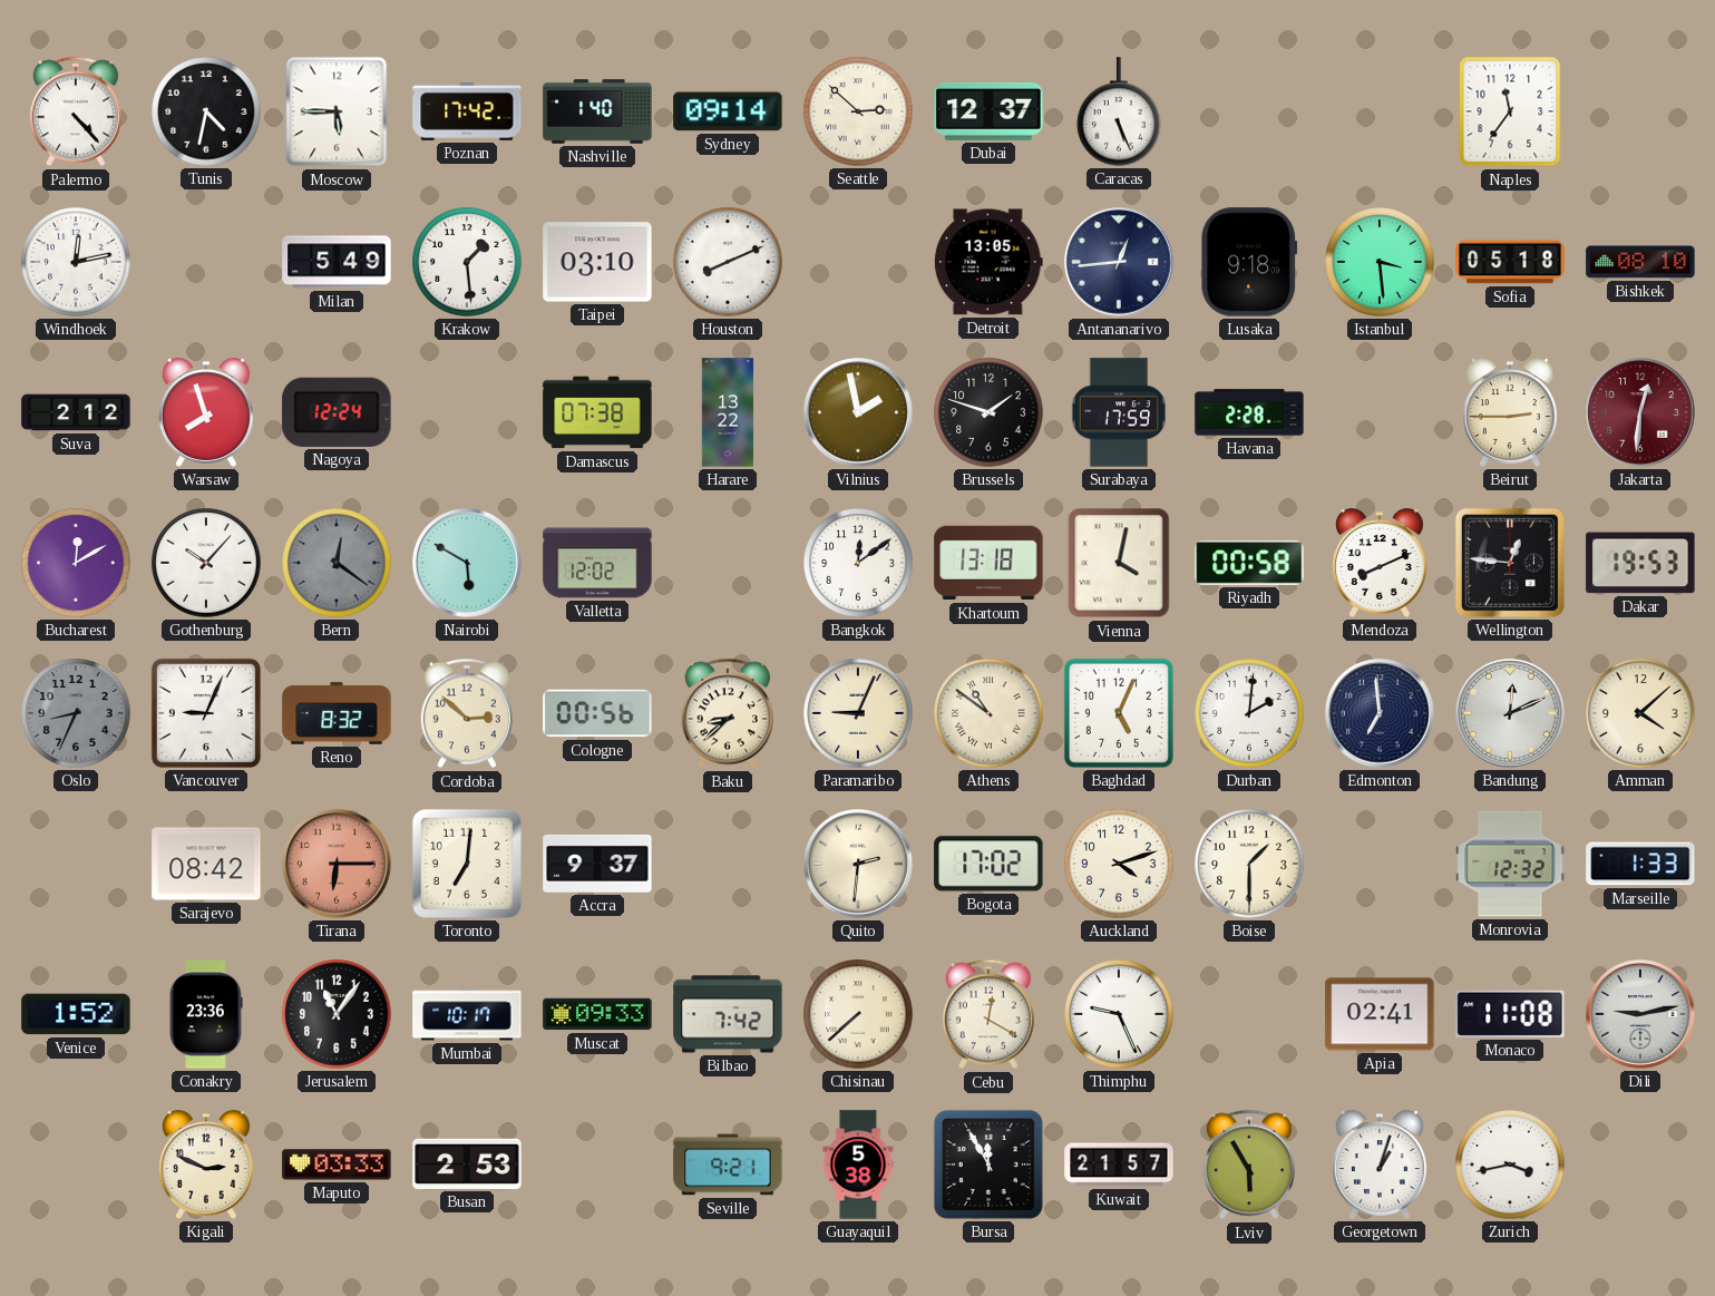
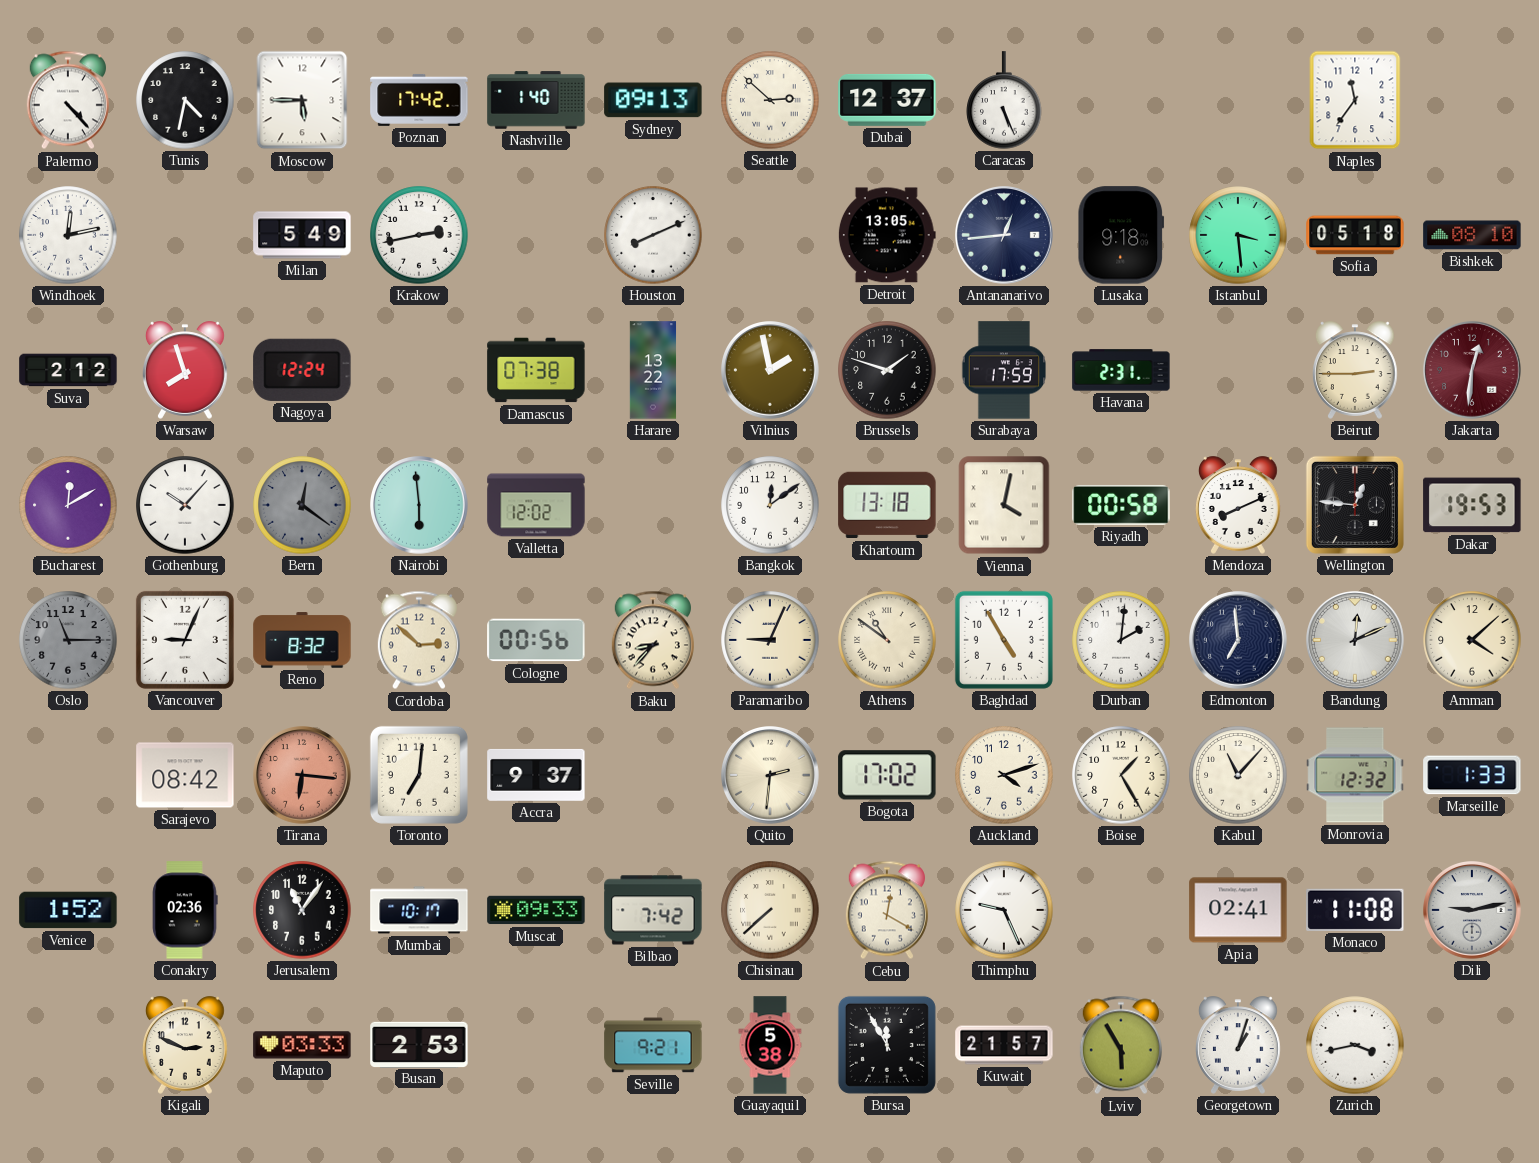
Sydney: 09:14 -> 09:13 (653, 100)
Krakow: 1:29 -> 2:43 (419, 235)
Taipei: 03:10 -> none (597, 262)
Havana: 2:28 -> 2:31 (1121, 370)
Nairobi: 5:50 -> 5:59 (420, 506)
Oslo: 8:34 -> 11:15 (68, 640)
Baku: 8:38 -> 8:37 (653, 640)
Baghdad: 5:04 -> 4:55 (1004, 640)
Tirana: 6:15 -> 6:16 (303, 776)
Boise: 1:30 -> 1:25 (1121, 775)
Kabul: none -> 11:07 (1238, 775)
Conakry: 23:36 -> 02:36 (185, 910)
